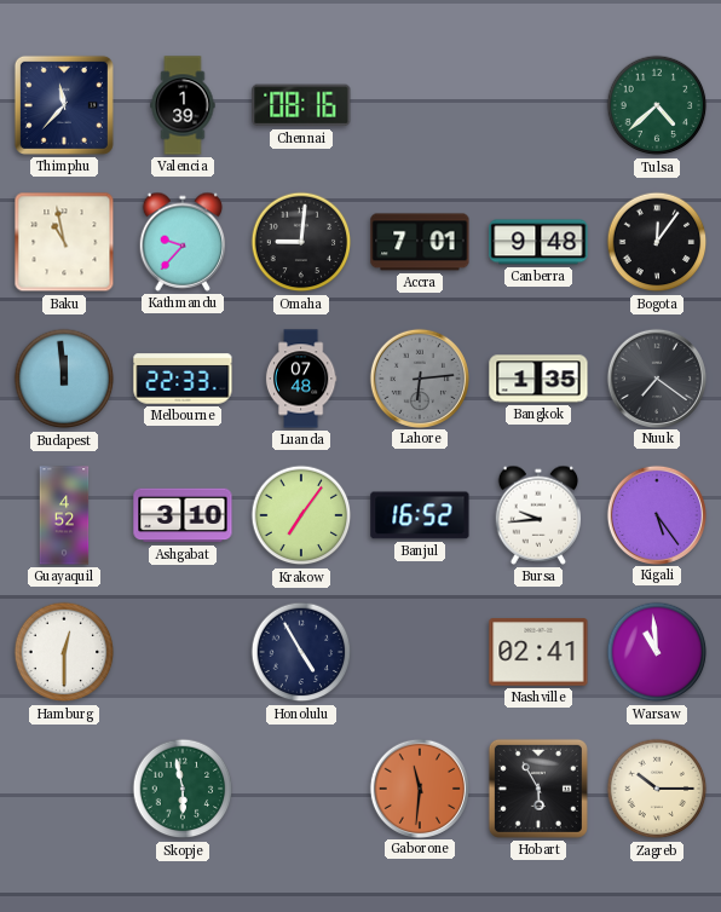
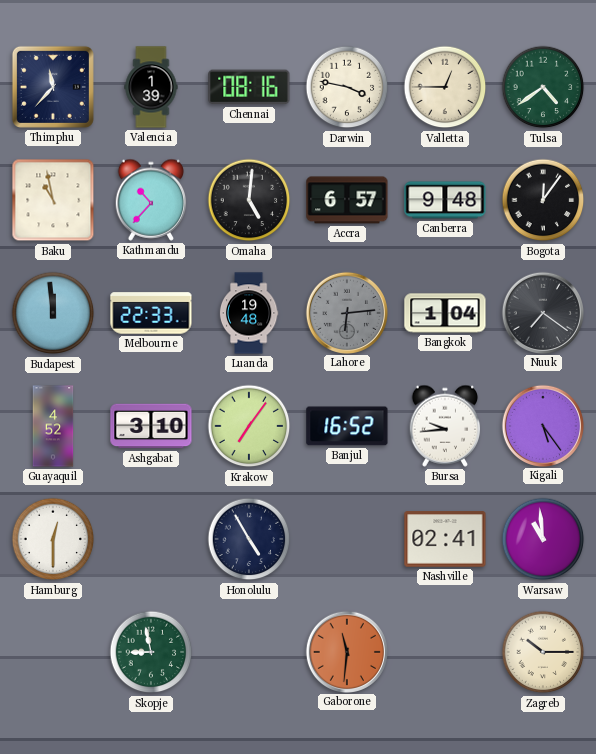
Darwin: none -> 3:47 (347, 87)
Valletta: none -> 12:45 (445, 87)
Tulsa: 4:38 -> 4:39 (543, 87)
Kathmandu: 9:37 -> 10:37 (151, 200)
Omaha: 9:01 -> 5:01 (249, 200)
Accra: 7:01 -> 6:57 (347, 200)
Luanda: 07:48 -> 19:48 (249, 313)
Bangkok: 1:35 -> 1:04 (445, 313)
Skopje: 5:58 -> 8:58 (151, 652)
Hobart: 5:55 -> none (538, 789)
